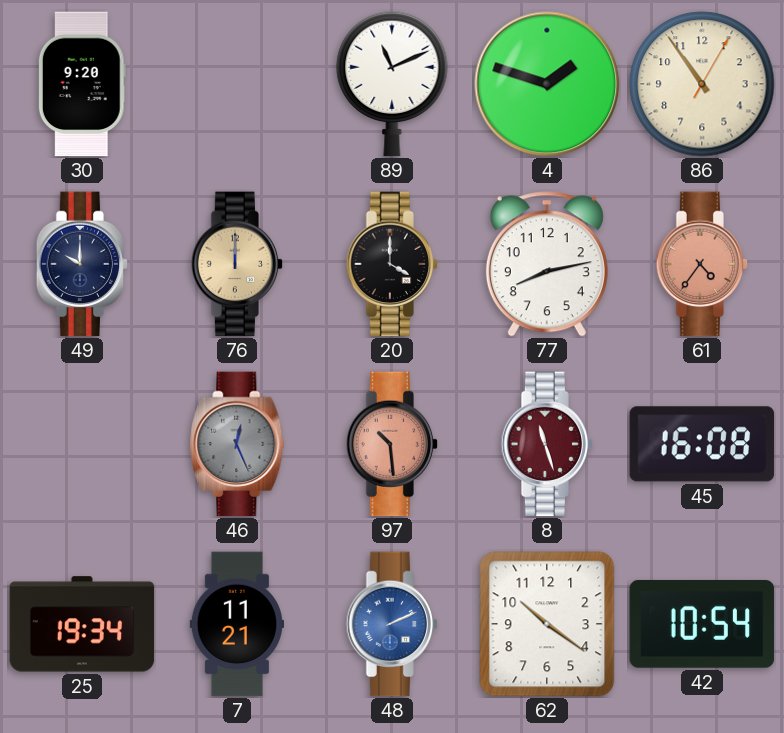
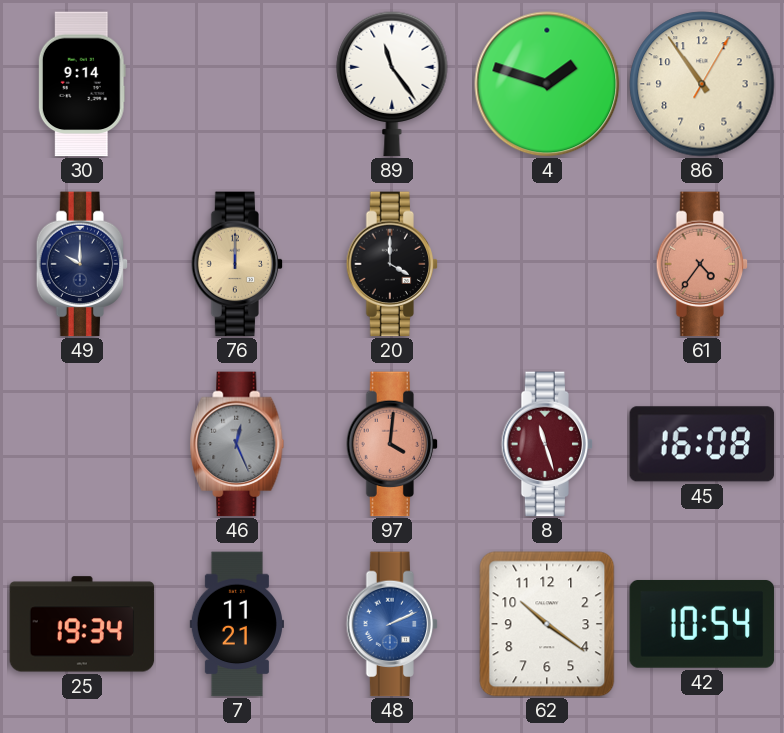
30: 9:20 -> 9:14 (82, 84)
89: 11:11 -> 11:24 (392, 84)
77: 8:13 -> none (547, 264)
97: 10:29 -> 4:01 (392, 444)
